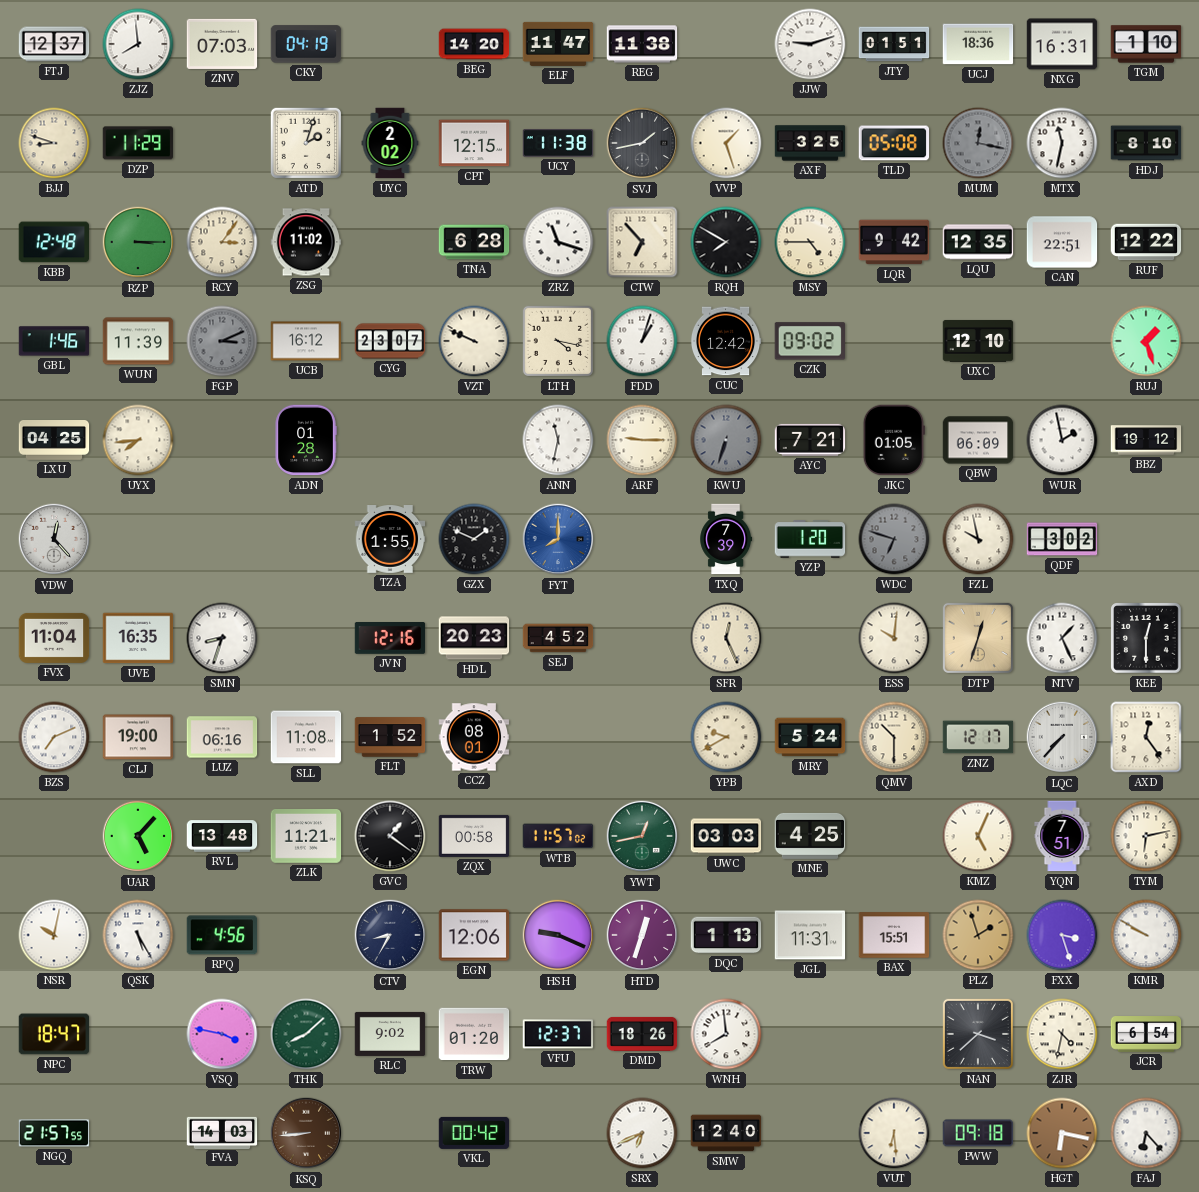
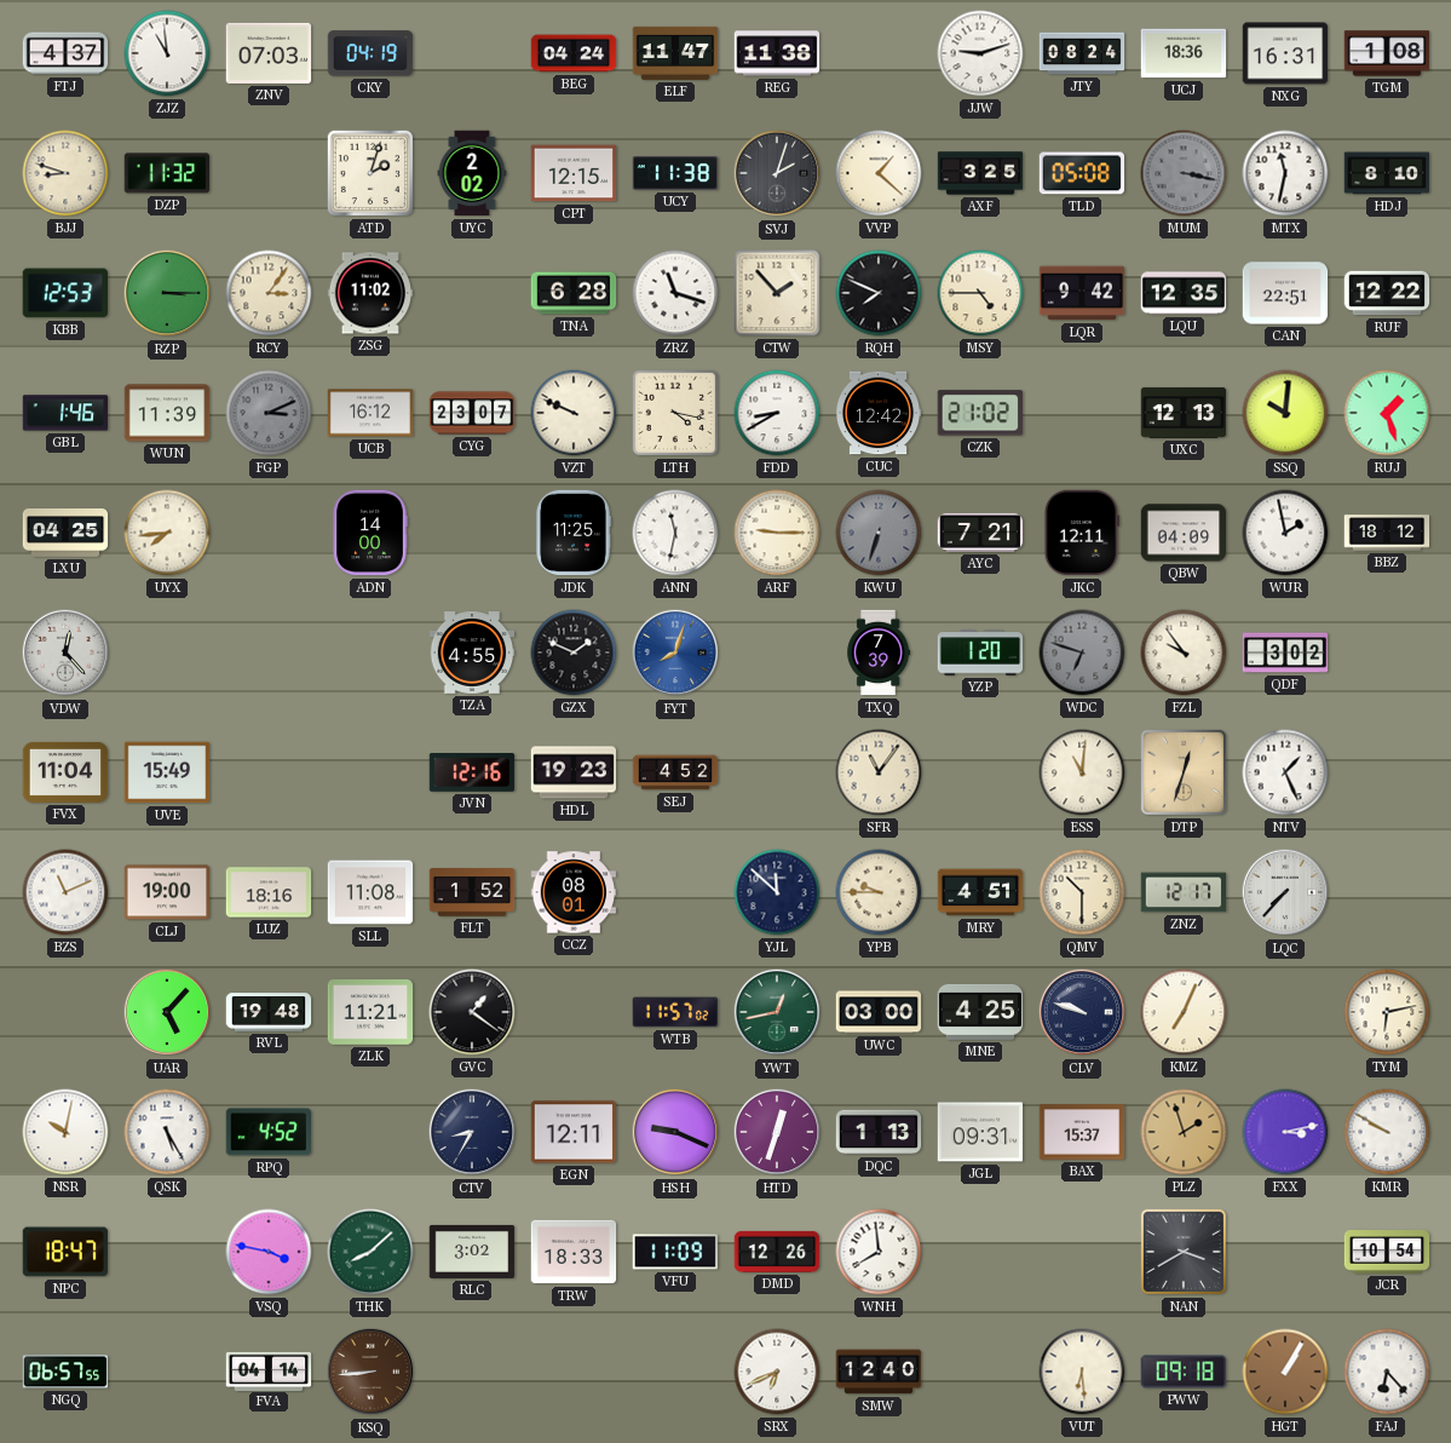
FTJ: 12:37 -> 4:37 (65, 53)
ZJZ: 7:59 -> 10:59 (167, 53)
BEG: 14:20 -> 04:24 (574, 53)
JTY: 01:51 -> 08:24 (1082, 53)
TGM: 1:10 -> 1:08 (1387, 53)
DZP: 11:29 -> 11:32 (167, 173)
SVJ: 1:43 -> 2:03 (777, 173)
VVP: 1:27 -> 1:22 (879, 173)
MUM: 12:17 -> 3:17 (1184, 173)
KBB: 12:48 -> 12:53 (64, 293)
CTW: 6:53 -> 1:53 (777, 293)
RQH: 7:50 -> 7:49 (879, 293)
FDD: 1:03 -> 8:40 (777, 413)
CZK: 09:02 -> 21:02 (979, 413)
UXC: 12:10 -> 12:13 (1184, 413)
SSQ: none -> 10:01 (1285, 413)
ADN: 01:28 -> 14:00 (370, 533)
JDK: none -> 11:25 (574, 533)
JKC: 01:05 -> 12:11 (1082, 533)
QBW: 06:09 -> 04:09 (1184, 533)
BBZ: 19:12 -> 18:12 (1387, 533)
TZA: 1:55 -> 4:55 (472, 654)
FYT: 8:00 -> 8:03 (675, 652)
FZL: 9:58 -> 9:54 (1184, 652)
UVE: 16:35 -> 15:49 (167, 772)
SMN: 8:33 -> none (222, 638)
HDL: 20:23 -> 19:23 (574, 772)
SFR: 12:26 -> 11:06 (879, 772)
ESS: 10:01 -> 11:01 (1082, 772)
KEE: 12:30 -> none (1146, 638)
BZS: 7:11 -> 11:11 (65, 892)
LUZ: 06:16 -> 18:16 (269, 892)
YJL: none -> 11:52 (777, 892)
YPB: 9:40 -> 9:45 (879, 892)
MRY: 5:24 -> 4:51 (980, 892)
AXD: 12:24 -> none (1146, 737)
RVL: 13:48 -> 19:48 (269, 1012)
ZQX: 00:58 -> none (474, 836)
UWC: 03:03 -> 03:00 (879, 1012)
CLV: none -> 9:48 (1082, 1012)
KMZ: 5:04 -> 7:04 (1184, 1012)
YQN: 7:51 -> none (1062, 836)
RPQ: 4:56 -> 4:52 (267, 1132)
EGN: 12:06 -> 12:11 (574, 1132)
JGL: 11:31 -> 09:31 (980, 1132)
BAX: 15:51 -> 15:37 (1082, 1132)
FXX: 3:27 -> 3:13 (1285, 1132)
RLC: 9:02 -> 3:02 (472, 1252)
TRW: 01:20 -> 18:33 (574, 1252)
VFU: 12:37 -> 11:09 (675, 1252)
DMD: 18:26 -> 12:26 (777, 1252)
NAN: 3:38 -> 3:40 (1184, 1252)
ZJR: 4:32 -> none (1062, 1034)
JCR: 6:54 -> 10:54 (1387, 1252)
NGQ: 21:57 -> 06:57 (65, 1372)
FVA: 14:03 -> 04:14 (269, 1370)
VKL: 00:42 -> none (474, 1133)
HGT: 6:17 -> 1:05 (1285, 1372)
